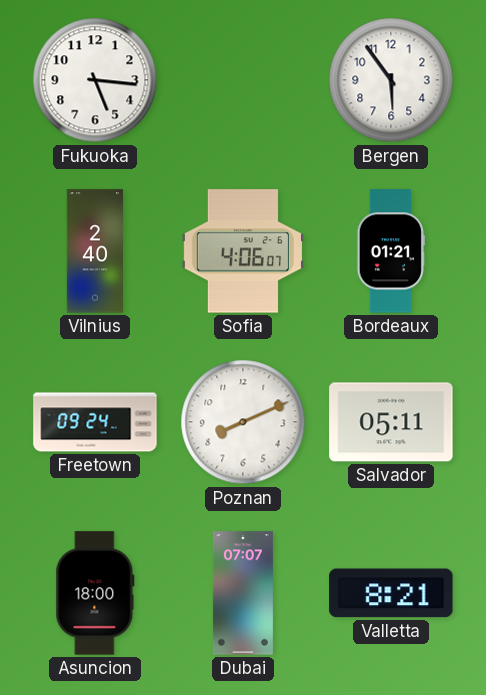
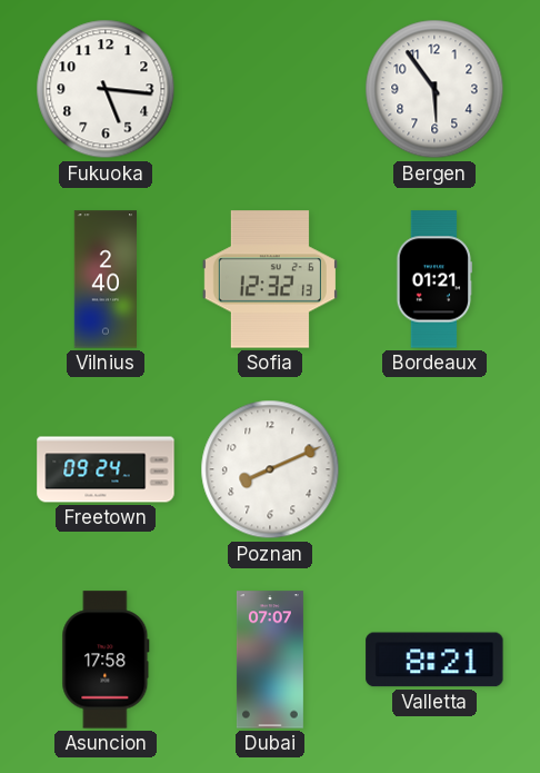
Sofia: 4:06 -> 12:32 (270, 279)
Salvador: 05:11 -> none (391, 422)
Asuncion: 18:00 -> 17:58 (106, 660)
